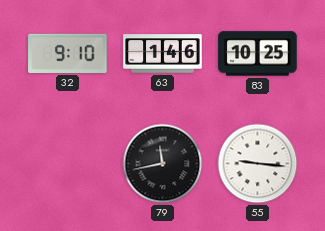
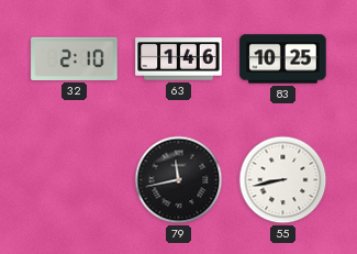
32: 9:10 -> 2:10 (75, 58)
55: 9:16 -> 8:43 (283, 180)
